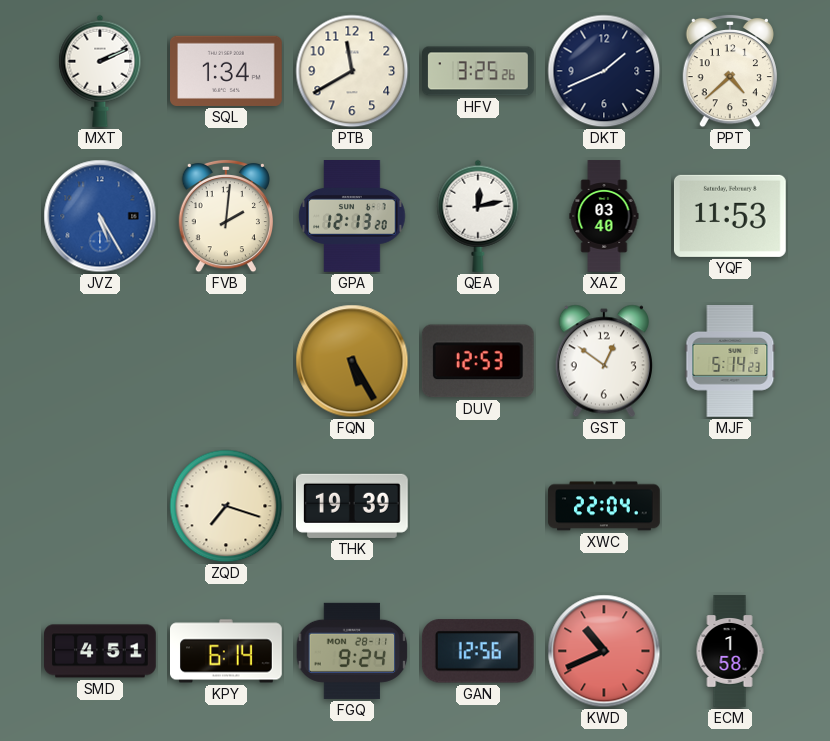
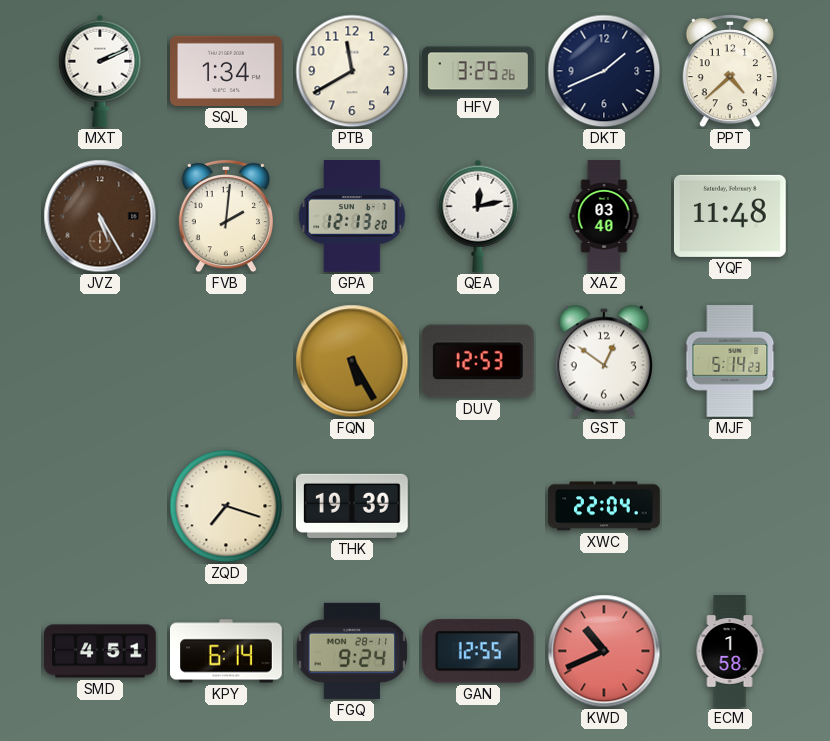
JVZ dial: blue -> brown (100, 216)
YQF: 11:53 -> 11:48 (730, 216)
GAN: 12:56 -> 12:55 (478, 651)
